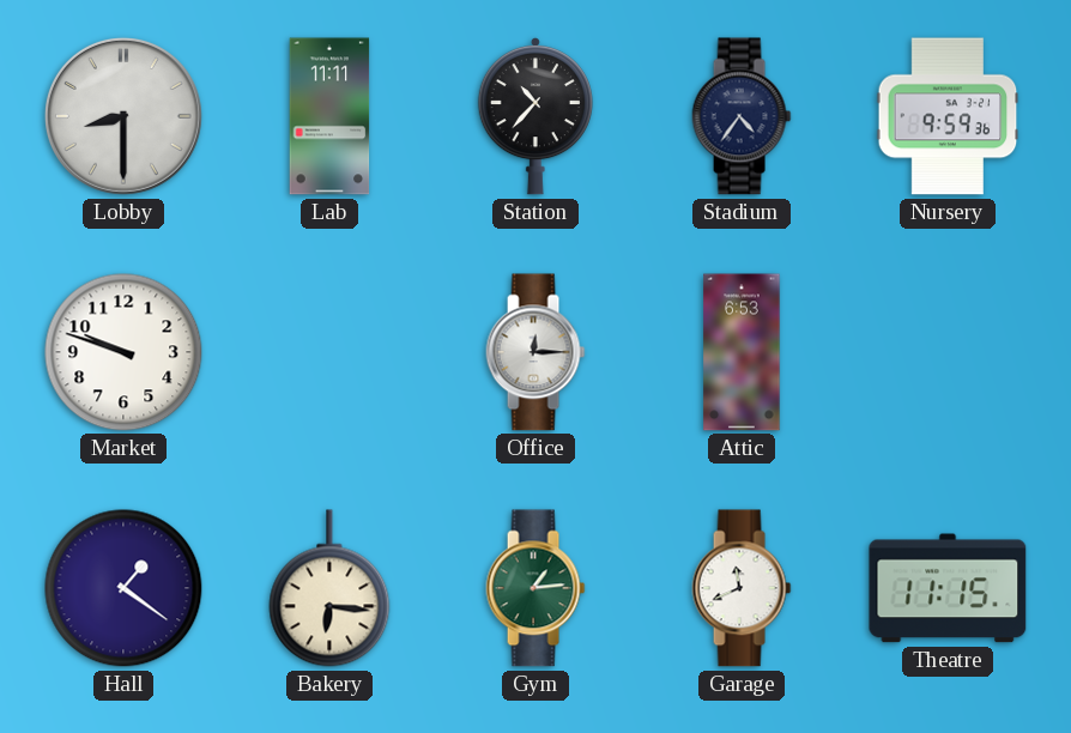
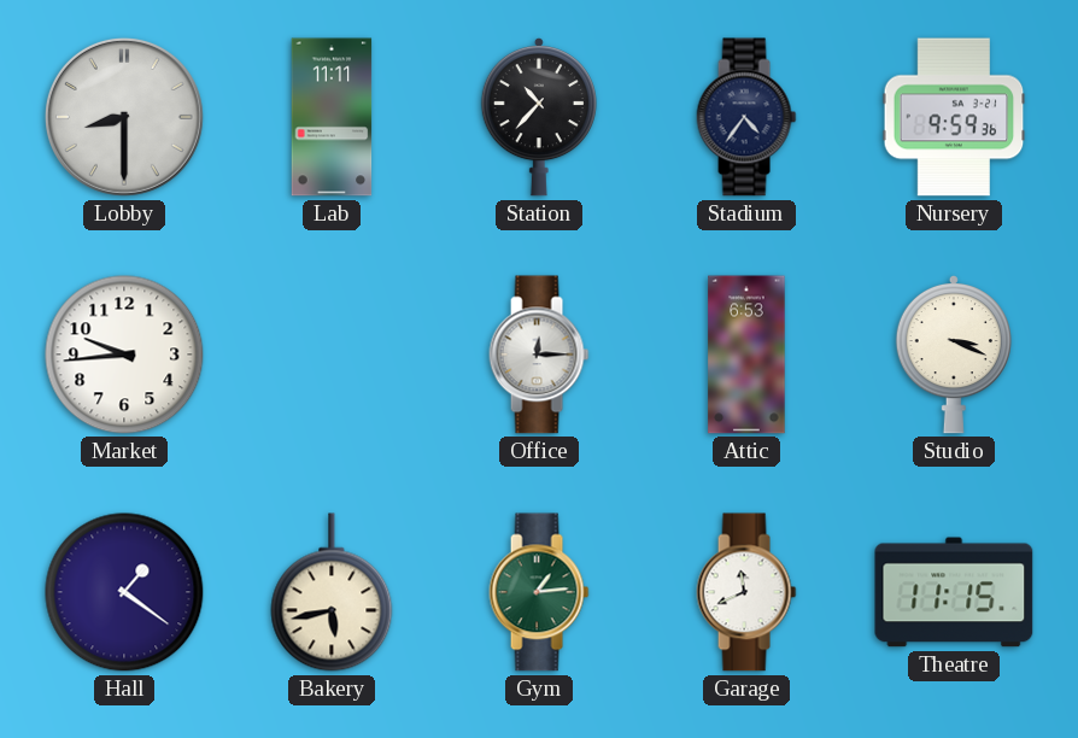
Market: 9:48 -> 9:44 (124, 355)
Studio: none -> 3:19 (954, 355)
Bakery: 6:16 -> 5:43 (332, 592)
